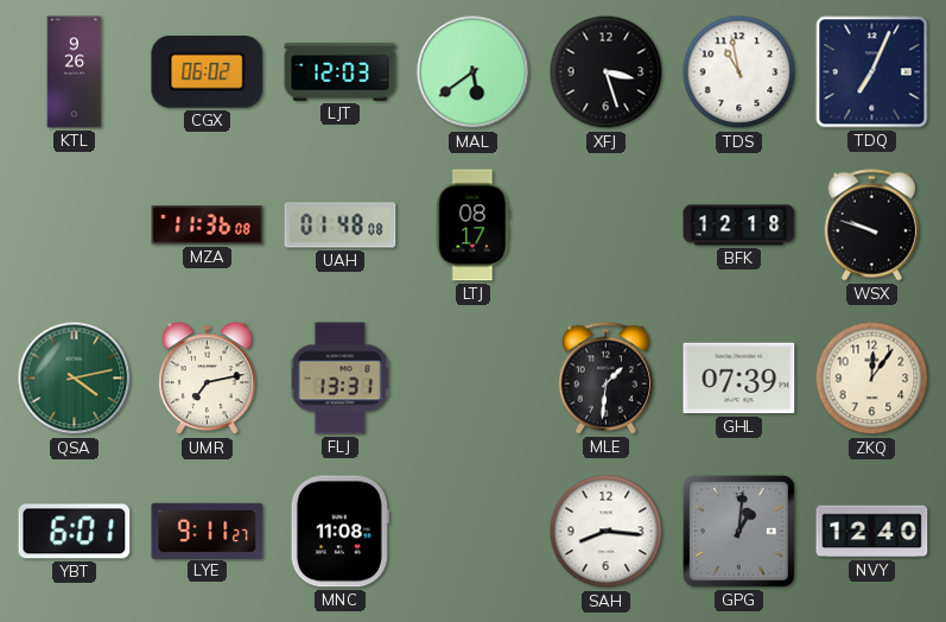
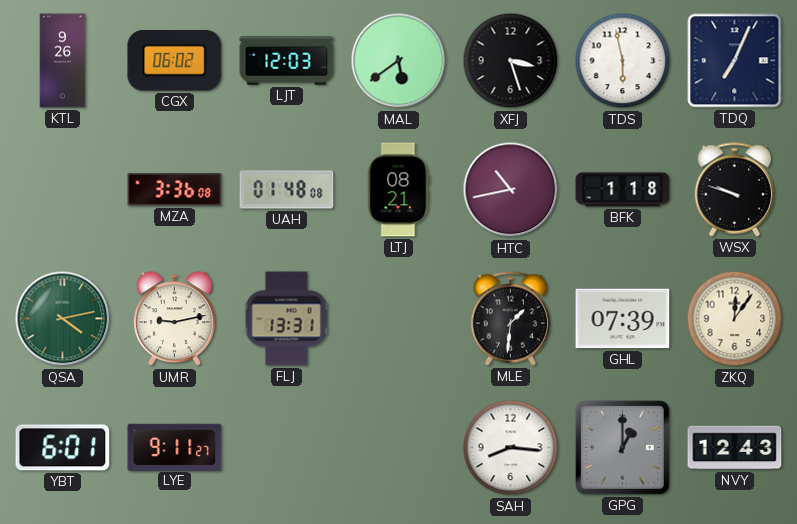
TDS: 10:58 -> 5:58 (623, 61)
MZA: 11:36 -> 3:36 (175, 190)
LTJ: 08:17 -> 08:21 (399, 190)
HTC: none -> 10:43 (511, 190)
BFK: 12:18 -> 1:18 (623, 190)
UMR: 7:13 -> 9:13 (175, 319)
MNC: 11:08 -> none (339, 532)
GPG: 1:01 -> 1:00 (622, 447)
NVY: 12:40 -> 12:43 (735, 448)
